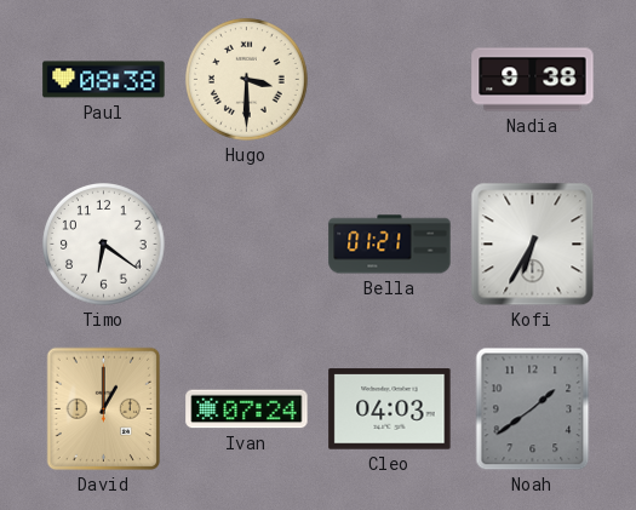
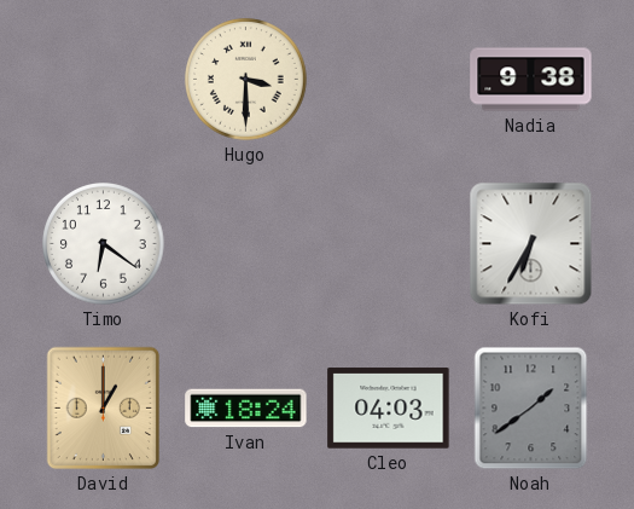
Paul: 08:38 -> none (104, 80)
Bella: 01:21 -> none (390, 245)
Ivan: 07:24 -> 18:24 (246, 409)
